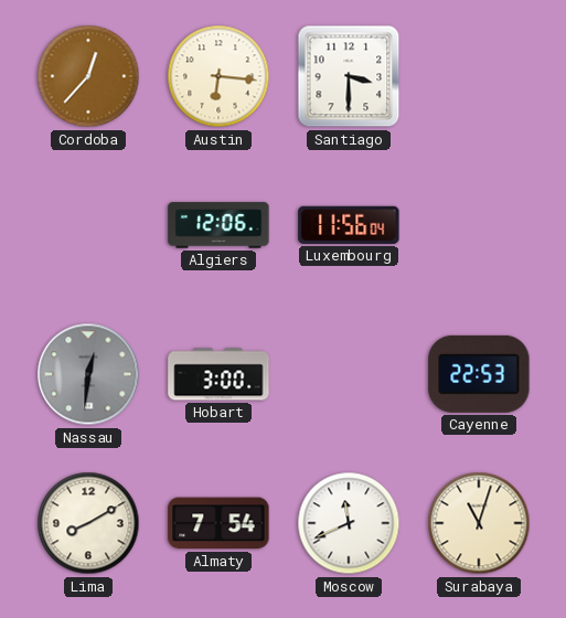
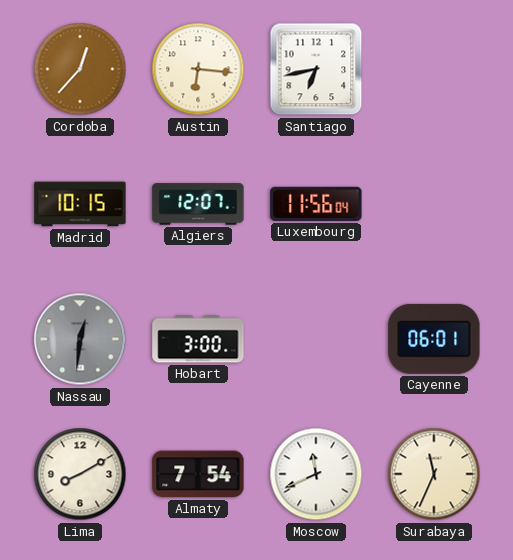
Santiago: 3:30 -> 6:43 (316, 69)
Madrid: none -> 10:15 (80, 204)
Algiers: 12:06 -> 12:07 (198, 204)
Cayenne: 22:53 -> 06:01 (434, 339)
Surabaya: 11:03 -> 11:34 (434, 474)
